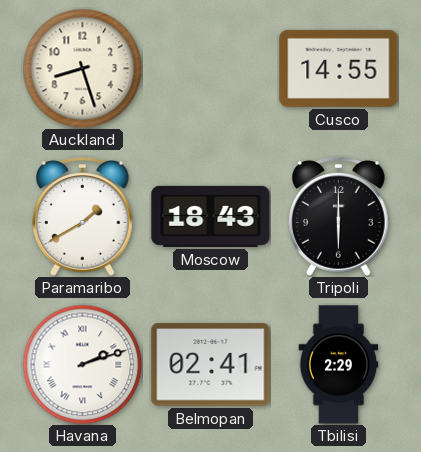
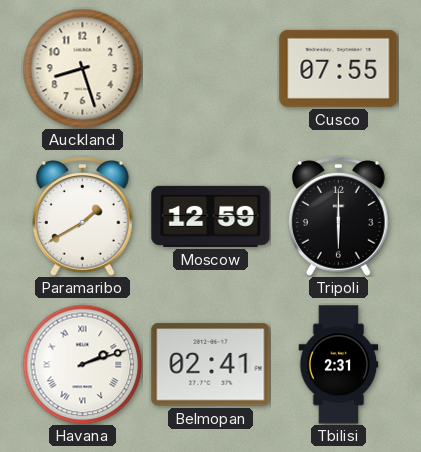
Cusco: 14:55 -> 07:55 (339, 68)
Moscow: 18:43 -> 12:59 (211, 216)
Tbilisi: 2:29 -> 2:31 (339, 365)
